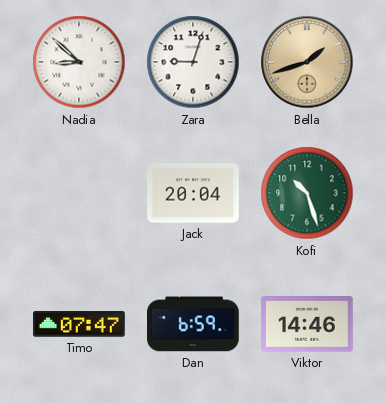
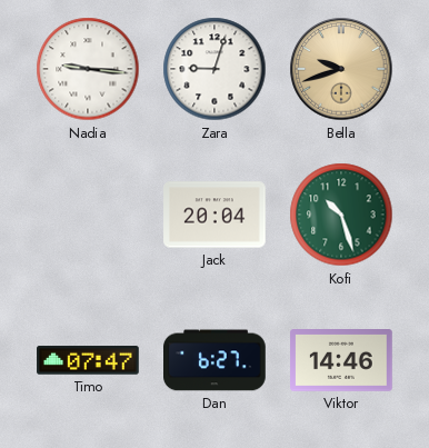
Nadia: 8:52 -> 9:16 (88, 69)
Bella: 1:42 -> 9:42 (341, 69)
Dan: 6:59 -> 6:27 (216, 360)
